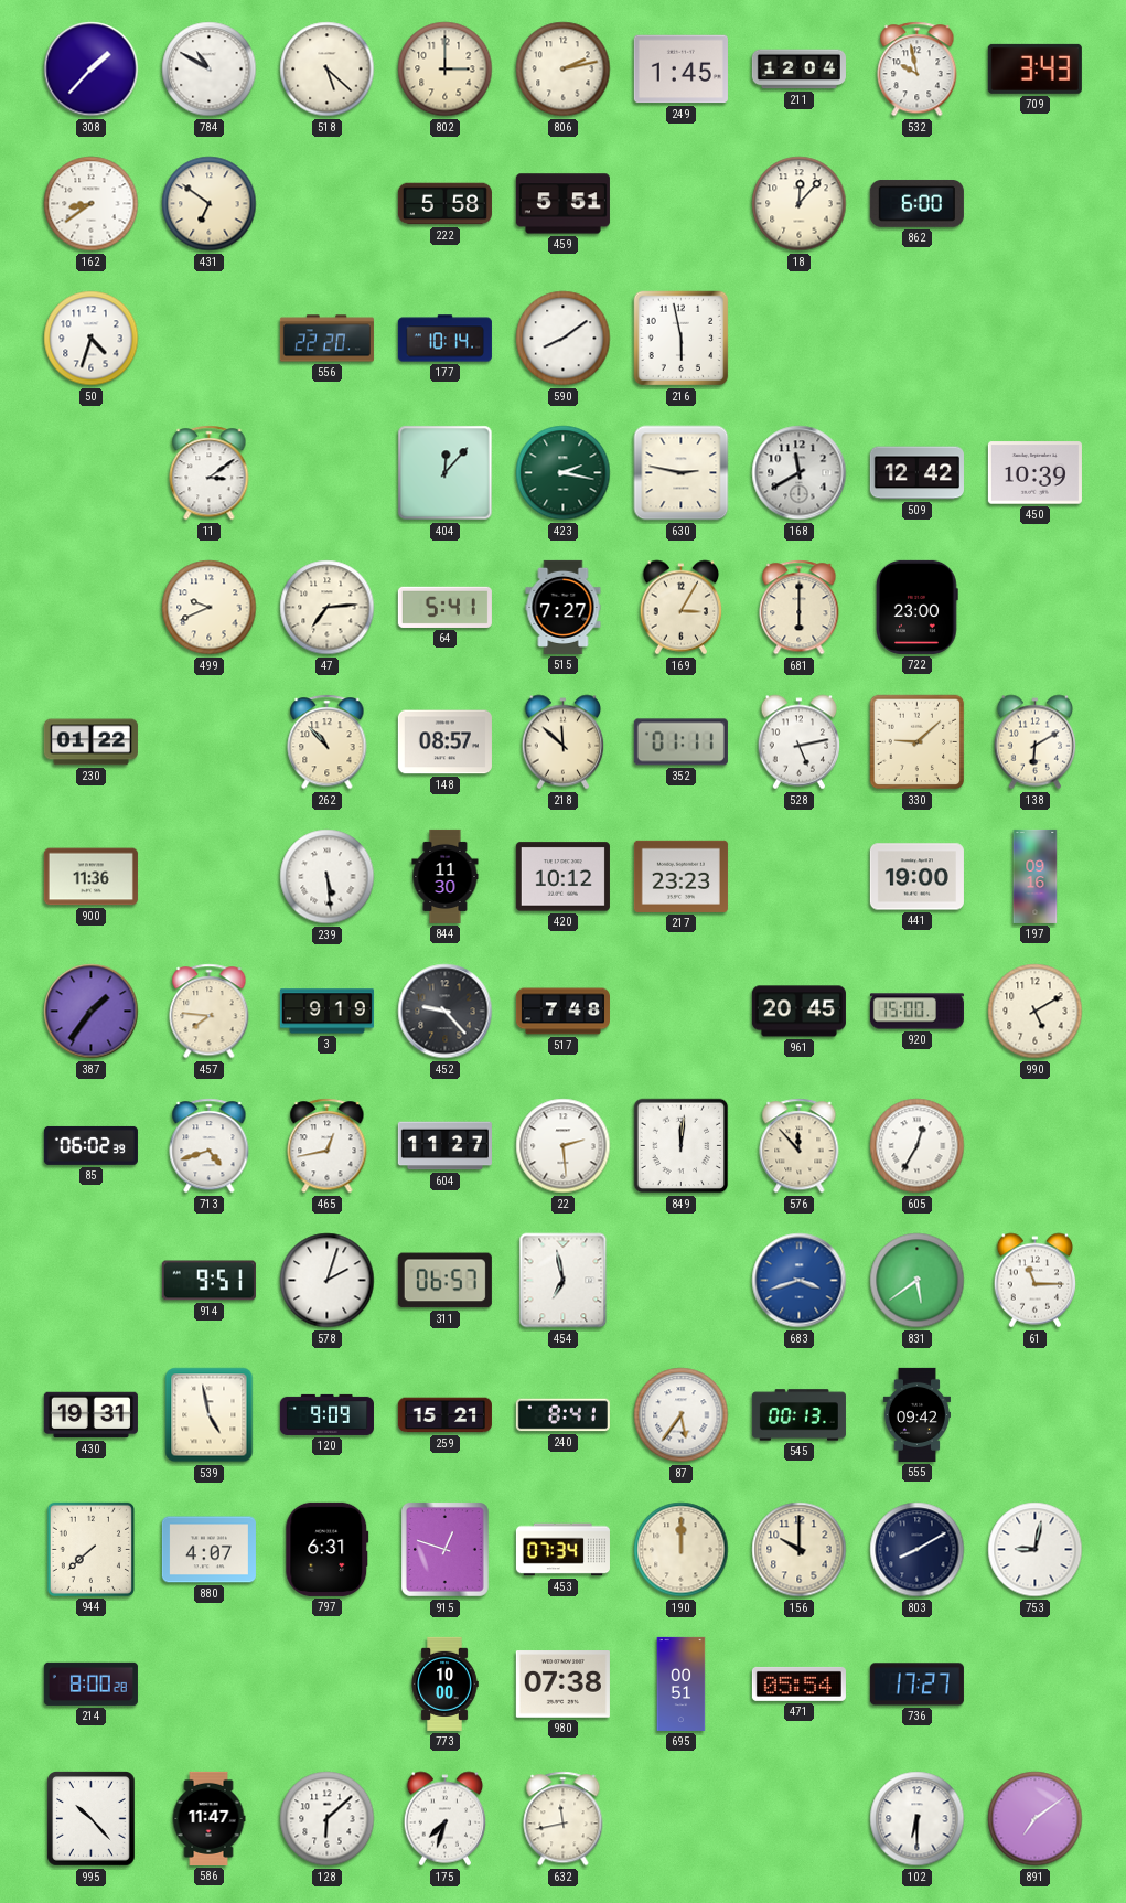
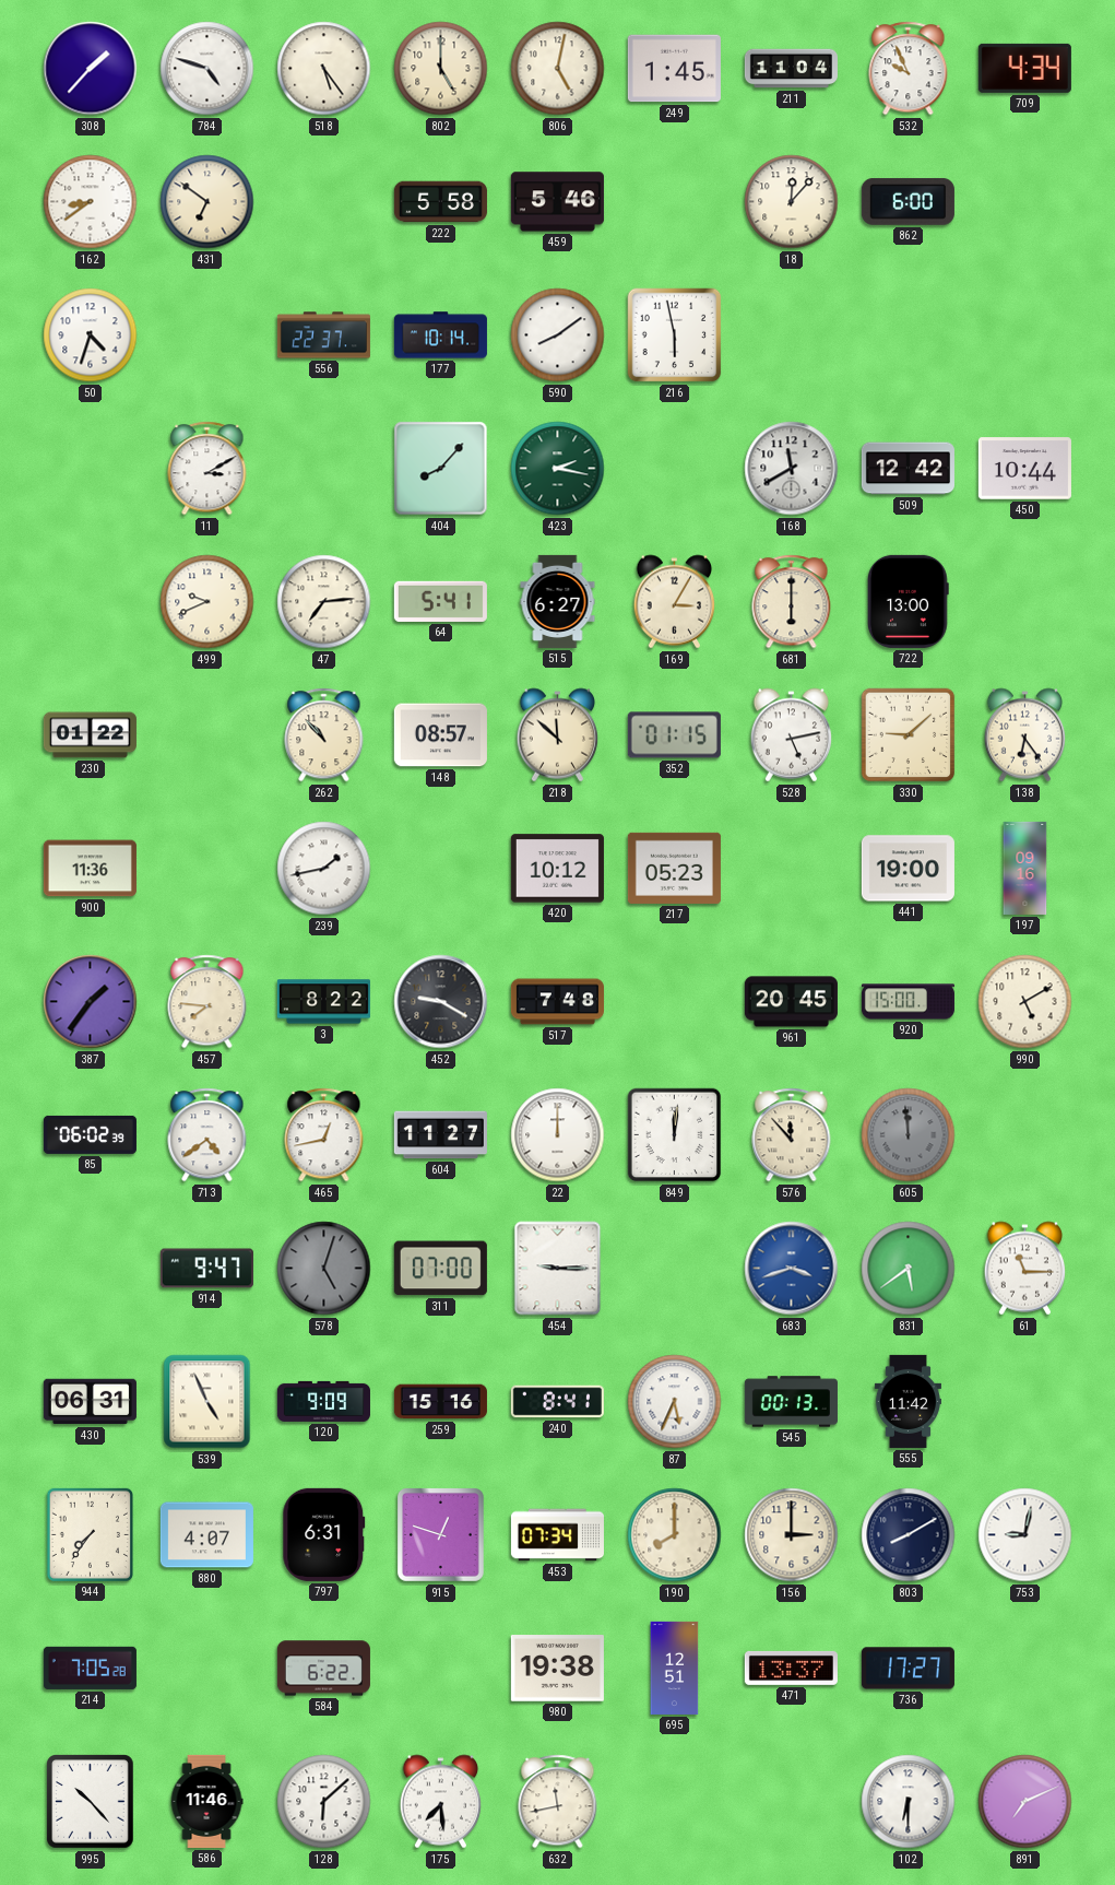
784: 10:50 -> 4:48 (207, 69)
518: 5:22 -> 5:24 (324, 69)
802: 3:00 -> 5:00 (441, 69)
806: 2:13 -> 5:02 (558, 69)
211: 12:04 -> 11:04 (791, 69)
532: 9:58 -> 9:56 (909, 69)
709: 3:43 -> 4:34 (1024, 68)
459: 5:51 -> 5:46 (557, 202)
556: 22:20 -> 22:37 (323, 335)
11: 3:09 -> 3:10 (207, 469)
404: 12:07 -> 8:07 (441, 469)
630: 2:47 -> none (682, 473)
450: 10:39 -> 10:44 (1024, 469)
515: 7:27 -> 6:27 (558, 601)
722: 23:00 -> 13:00 (909, 601)
352: 01:11 -> 01:15 (674, 735)
138: 6:10 -> 6:24 (1025, 735)
239: 5:29 -> 1:43 (324, 869)
844: 11:30 -> none (446, 876)
217: 23:23 -> 05:23 (674, 868)
3: 9:19 -> 8:22 (323, 1002)
452: 9:23 -> 9:20 (441, 1002)
713: 4:42 -> 4:39 (207, 1135)
22: 2:29 -> 12:00 (558, 1135)
605: 12:35 -> 11:59 (909, 1135)
605 dial: white -> grey (909, 1135)
914: 9:51 -> 9:47 (206, 1269)
578: 2:03 -> 5:03 (324, 1269)
578 dial: white -> grey (324, 1269)
311: 06:57 -> 07:00 (440, 1269)
454: 6:58 -> 9:15 (558, 1269)
430: 19:31 -> 06:31 (90, 1402)
539: 4:58 -> 4:56 (207, 1402)
259: 15:21 -> 15:16 (440, 1402)
87: 5:36 -> 5:34 (675, 1402)
555: 09:42 -> 11:42 (908, 1401)
944: 7:38 -> 7:36 (90, 1534)
190: 12:00 -> 8:00 (675, 1535)
156: 10:00 -> 3:00 (792, 1535)
214: 8:00 -> 7:05 (90, 1668)
584: none -> 6:22 (323, 1669)
773: 10:00 -> none (444, 1683)
980: 07:38 -> 19:38 (557, 1669)
695: 00:51 -> 12:51 (675, 1668)
471: 05:54 -> 13:37 (791, 1668)
586: 11:47 -> 11:46 (206, 1801)
175: 7:33 -> 7:29 (441, 1802)
891: 7:09 -> 7:11 (1025, 1802)
